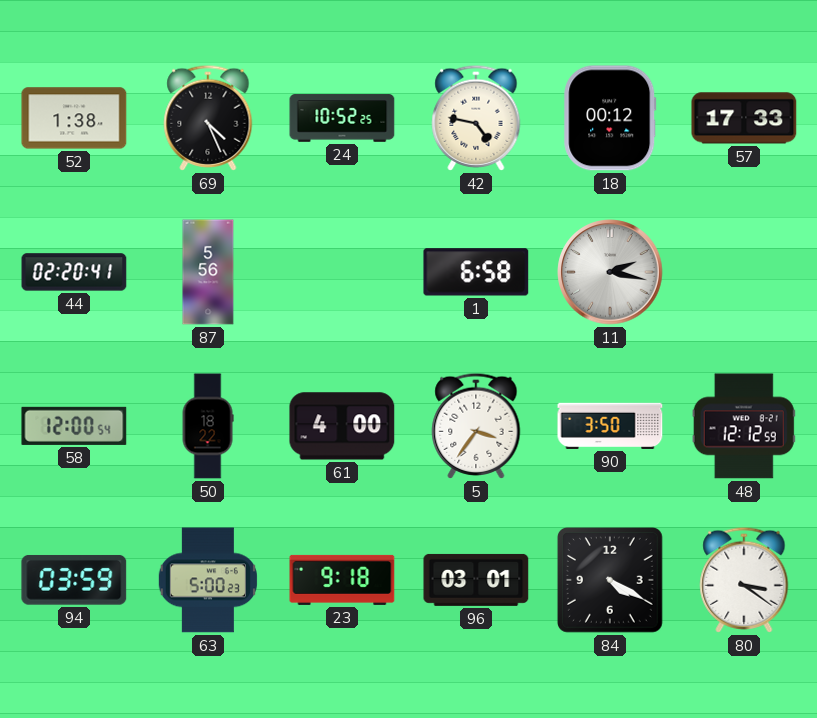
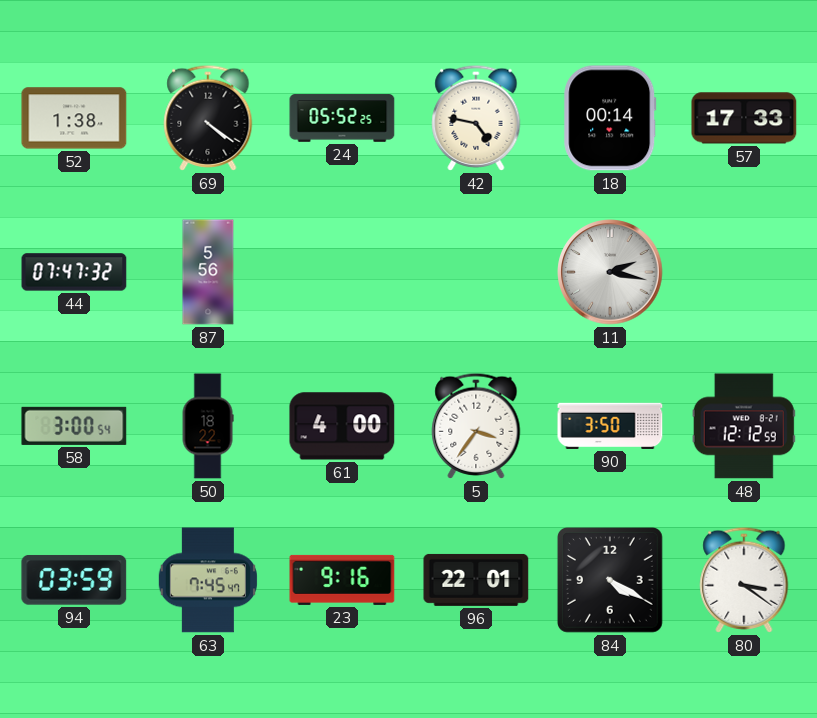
69: 4:26 -> 4:21 (208, 118)
24: 10:52 -> 05:52 (342, 118)
18: 00:12 -> 00:14 (610, 118)
44: 02:20 -> 07:47 (74, 272)
1: 6:58 -> none (476, 272)
58: 12:00 -> 3:00 (74, 426)
63: 5:00 -> 7:45 (208, 580)
23: 9:18 -> 9:16 (342, 580)
96: 03:01 -> 22:01 (476, 580)
